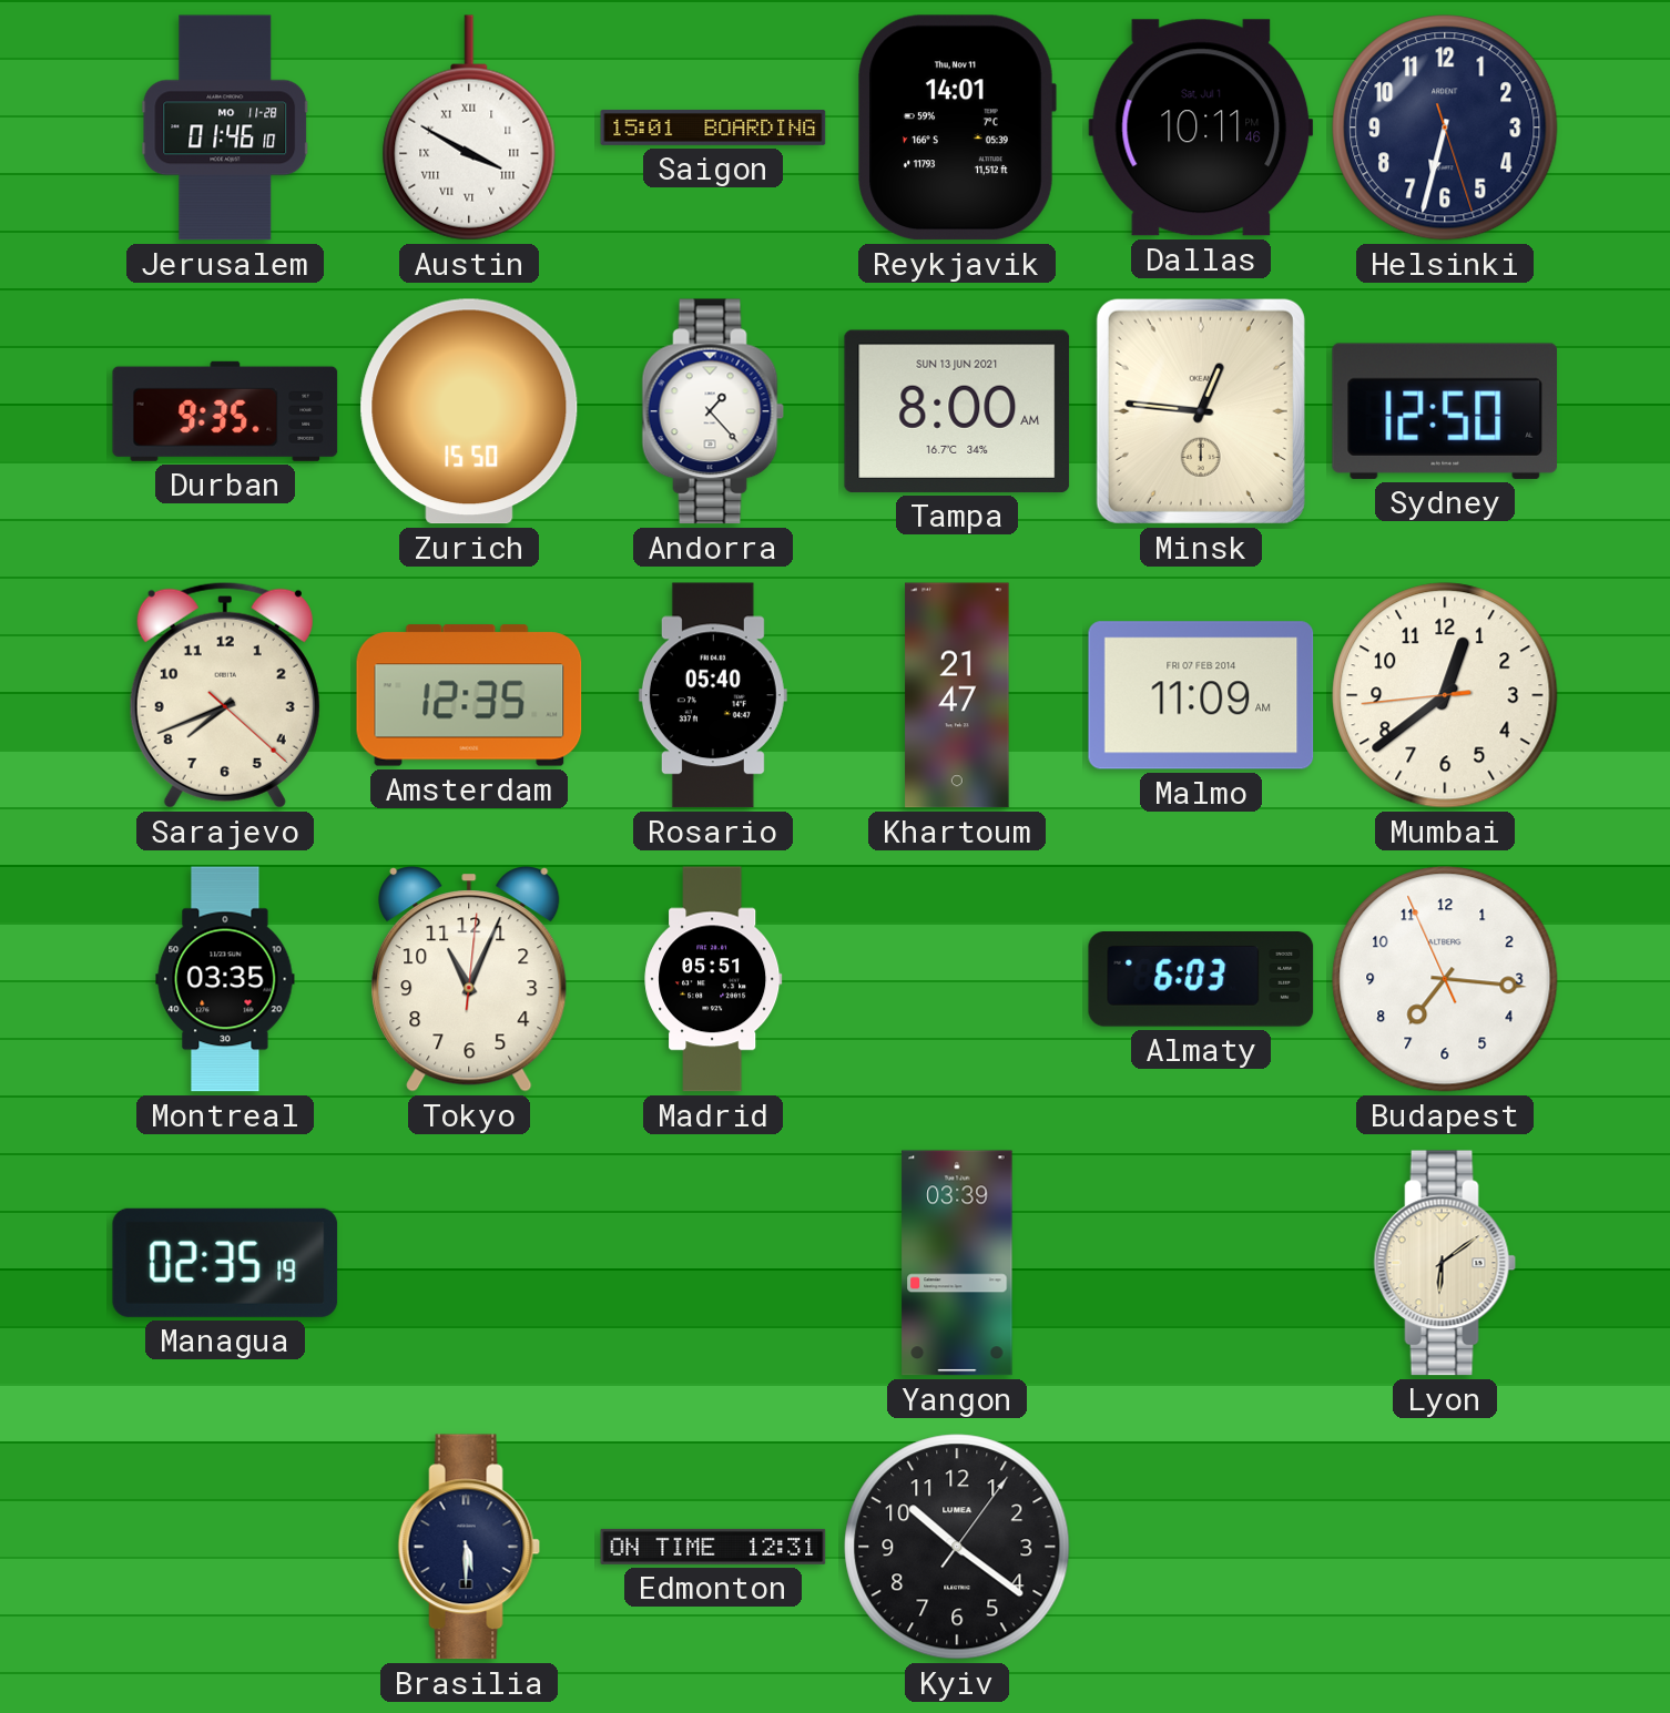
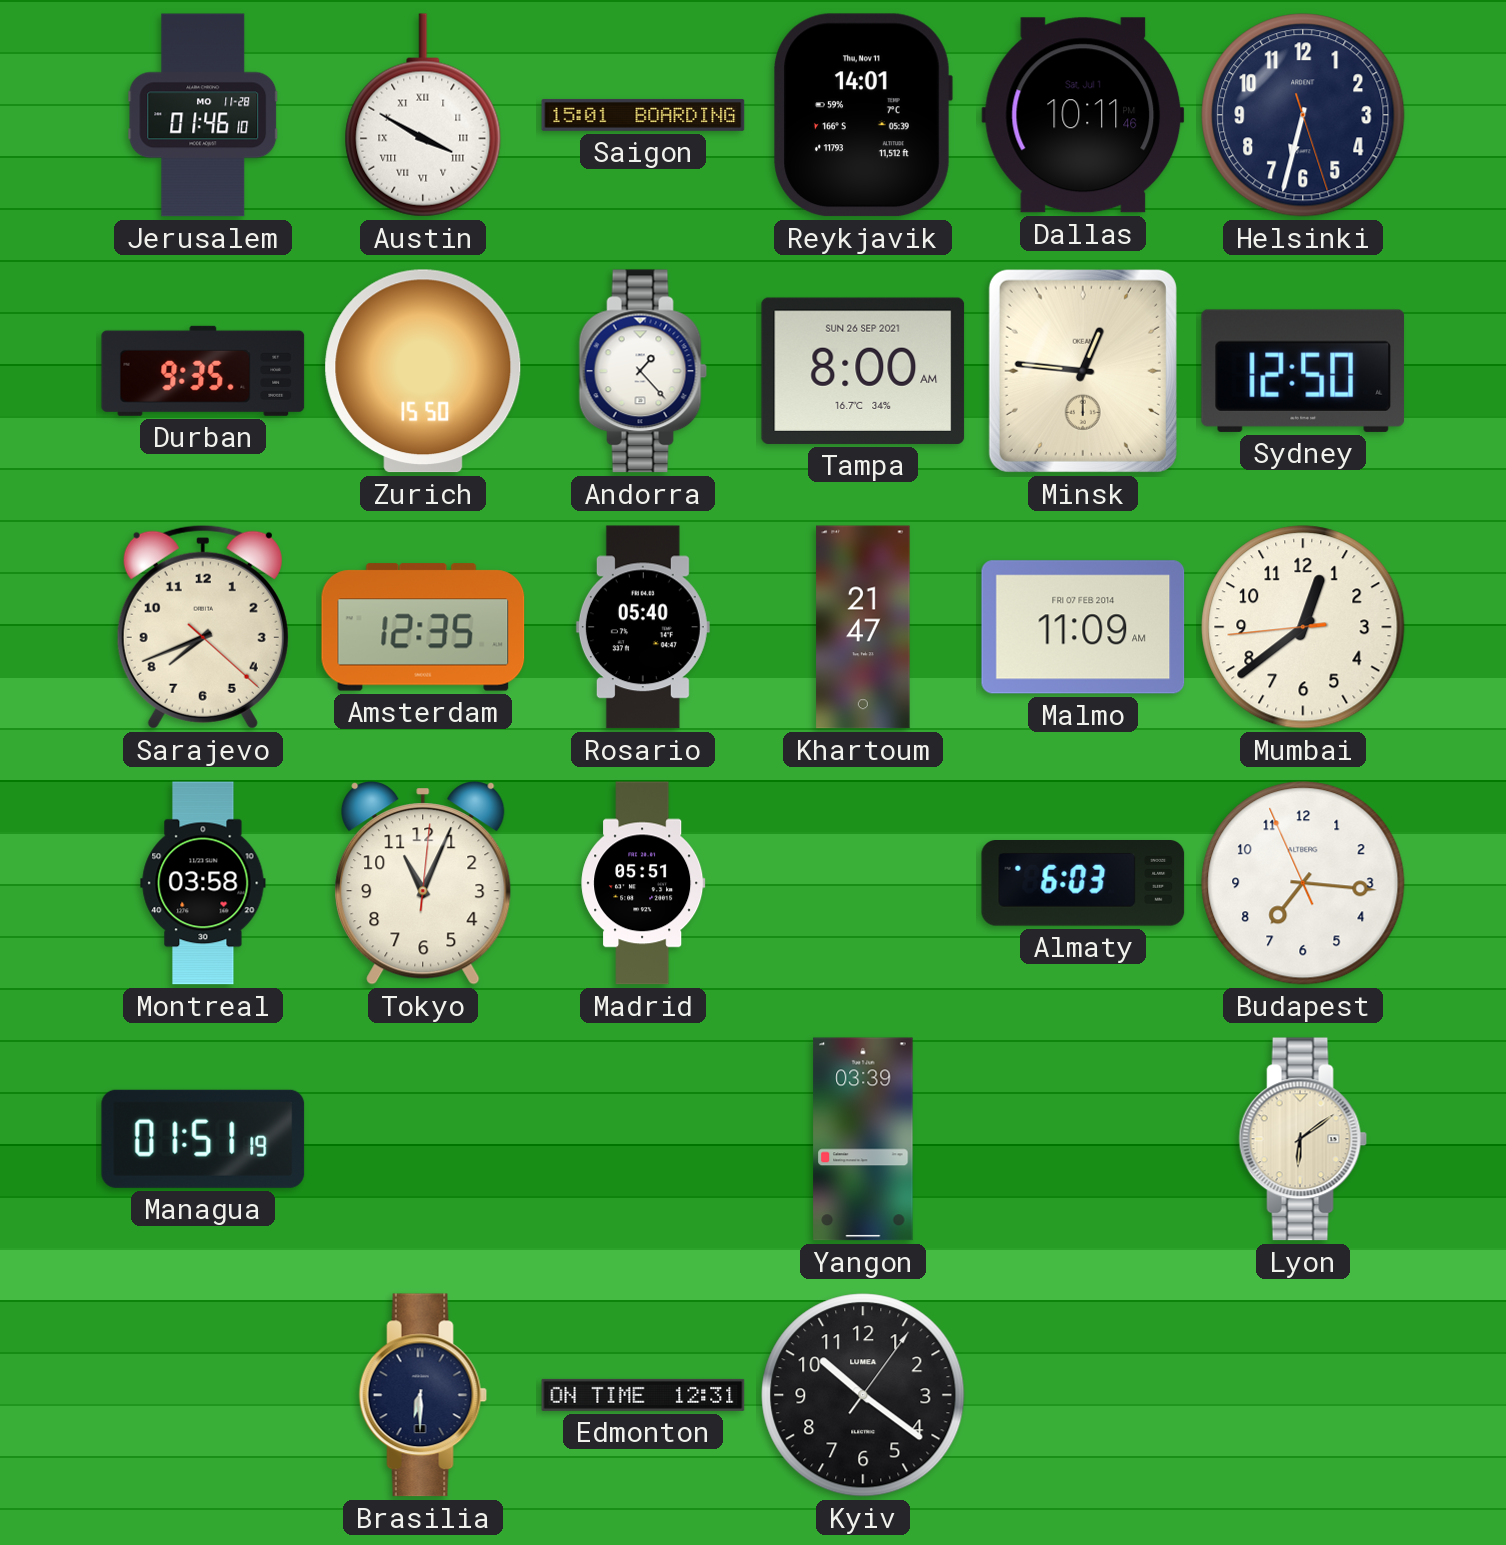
Tampa date: SUN 13 JUN 2021 -> SUN 26 SEP 2021 (863, 371)
Montreal: 03:35 -> 03:58 (203, 883)
Managua: 02:35 -> 01:51 (203, 1139)
Brasilia: 5:30 -> 6:30 (423, 1395)
